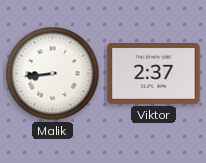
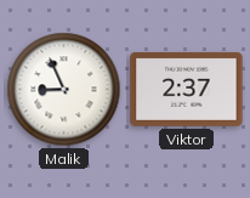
Malik: 8:44 -> 8:56 (64, 90)
